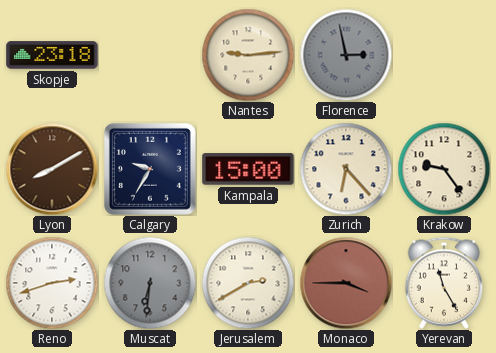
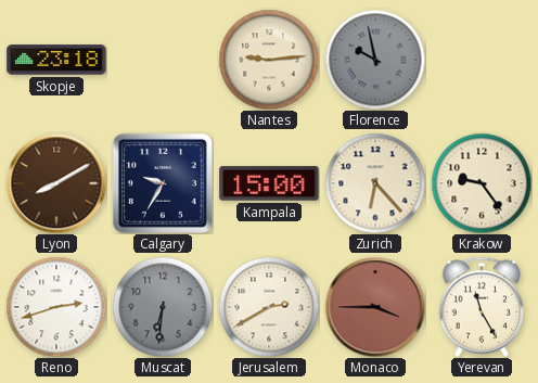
Florence: 2:58 -> 9:58 (375, 60)
